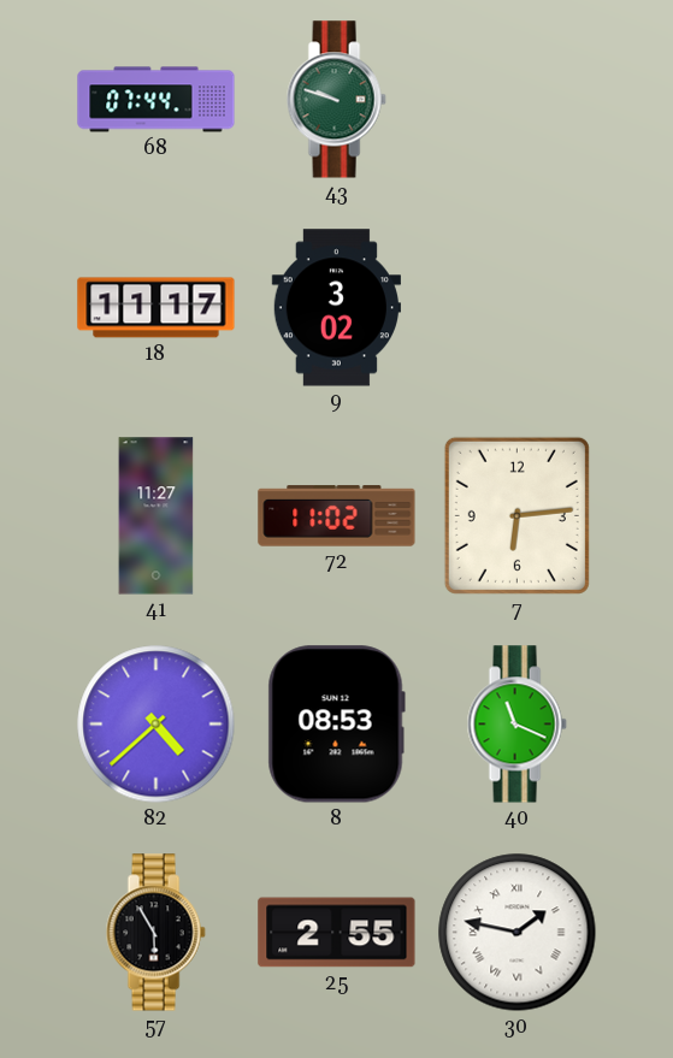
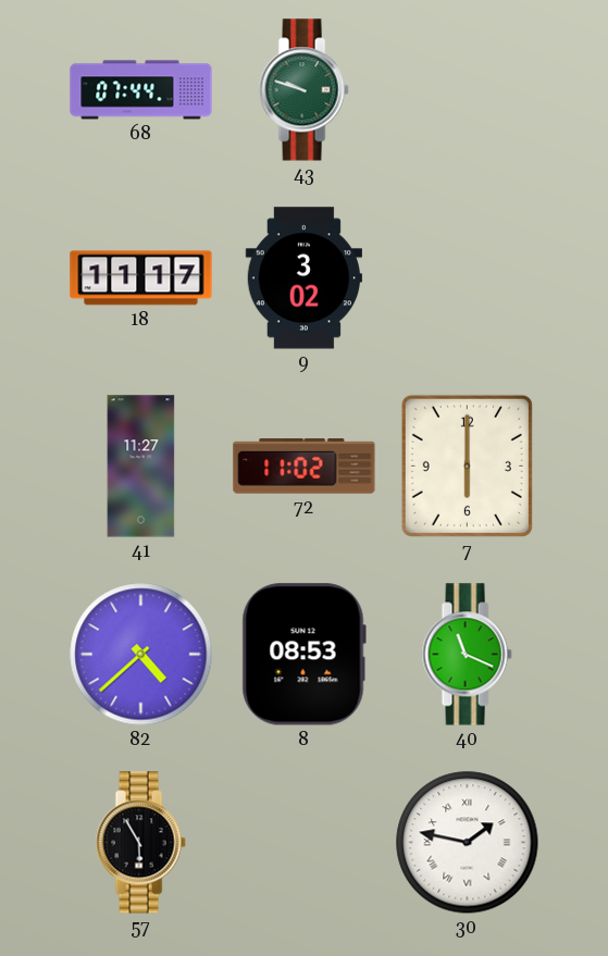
7: 6:14 -> 6:00 (467, 465)
25: 2:55 -> none (337, 933)
